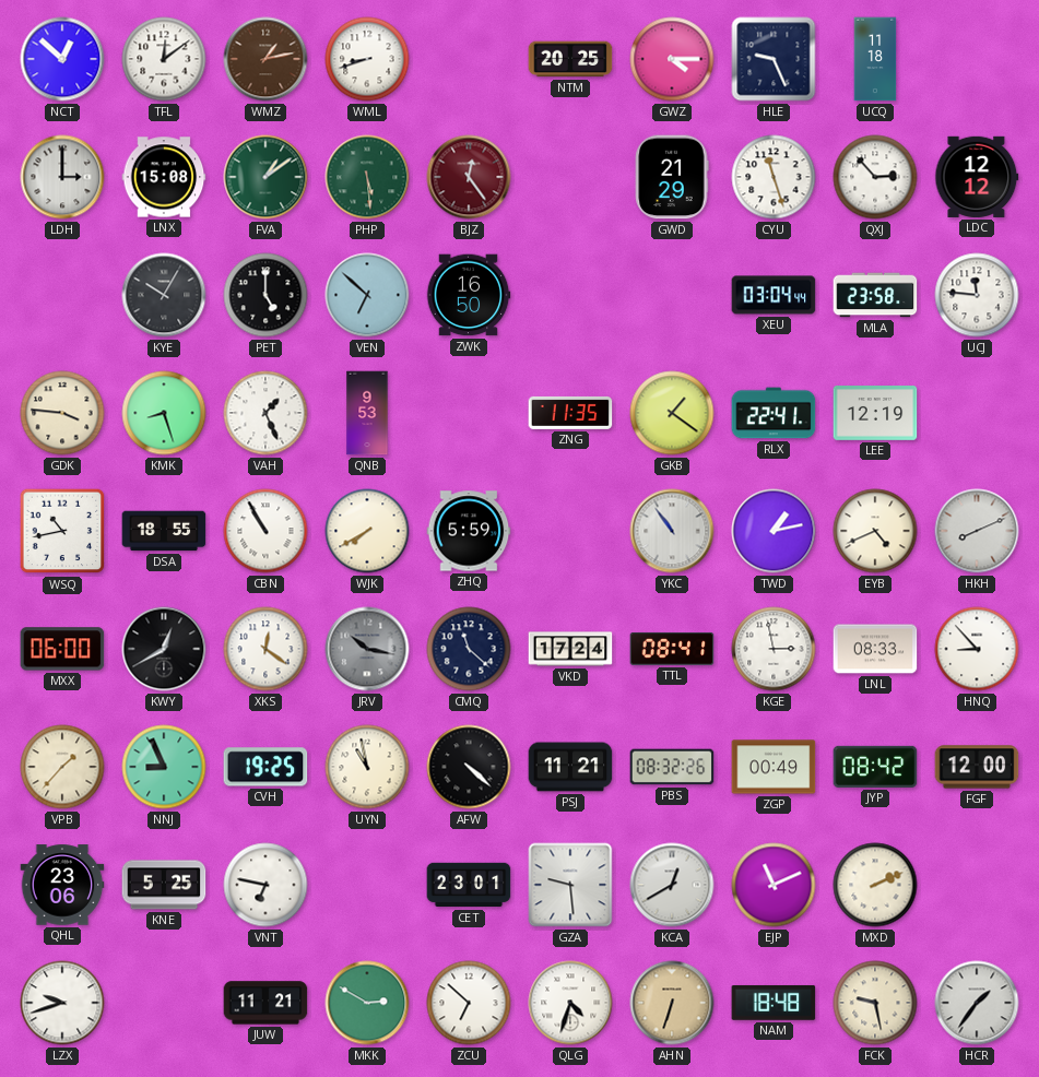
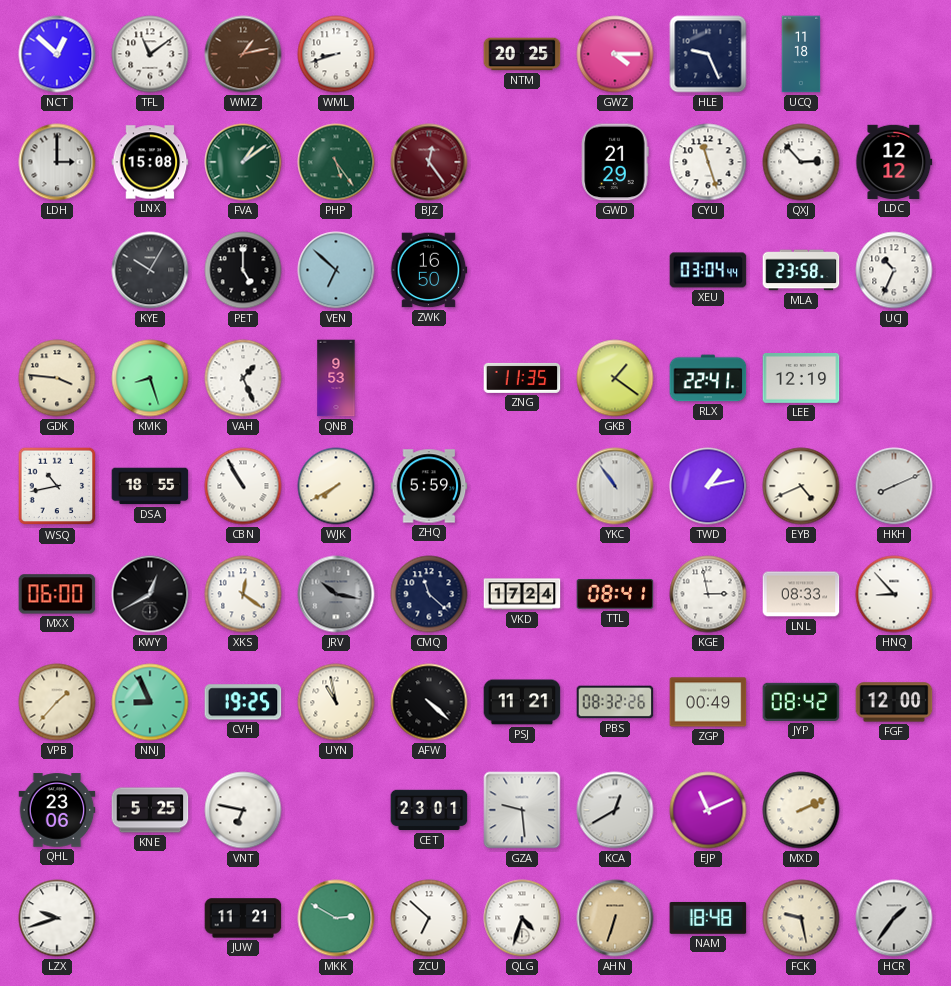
TFL: 12:09 -> 11:09 (150, 54)
PHP: 5:29 -> 5:24 (336, 162)
UCJ: 11:46 -> 10:34 (894, 270)
